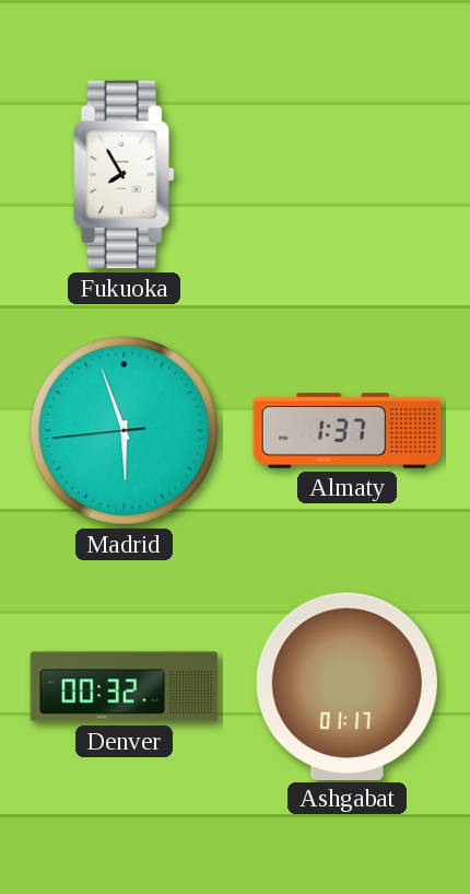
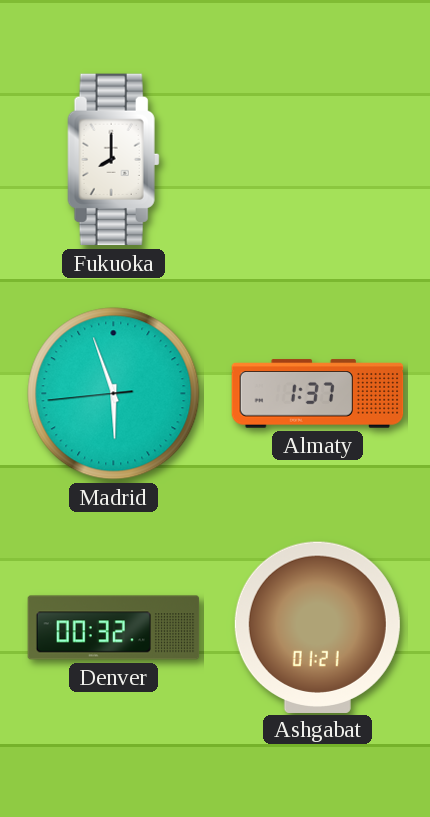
Fukuoka: 7:55 -> 8:00 (114, 160)
Ashgabat: 01:17 -> 01:21 (317, 627)
